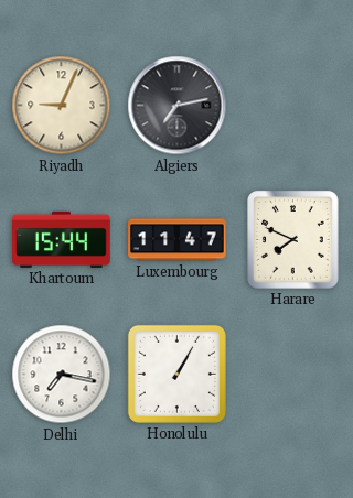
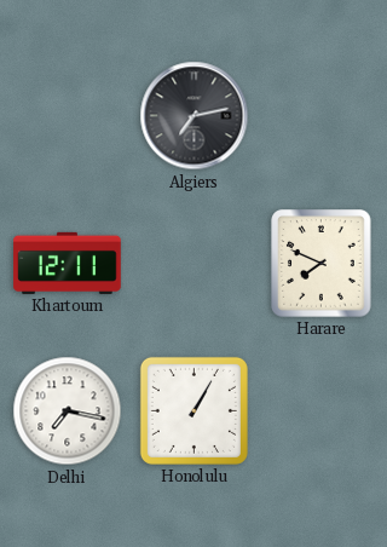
Riyadh: 9:04 -> none (62, 106)
Khartoum: 15:44 -> 12:11 (68, 263)
Luxembourg: 11:47 -> none (178, 240)
